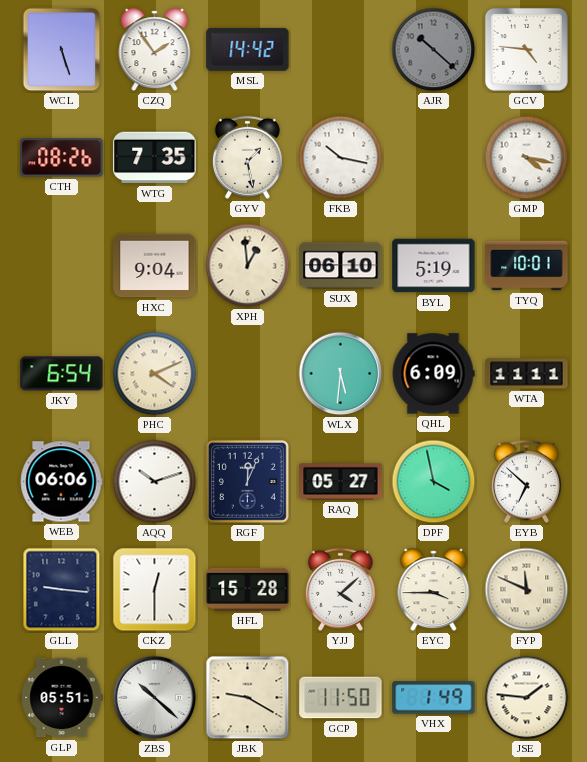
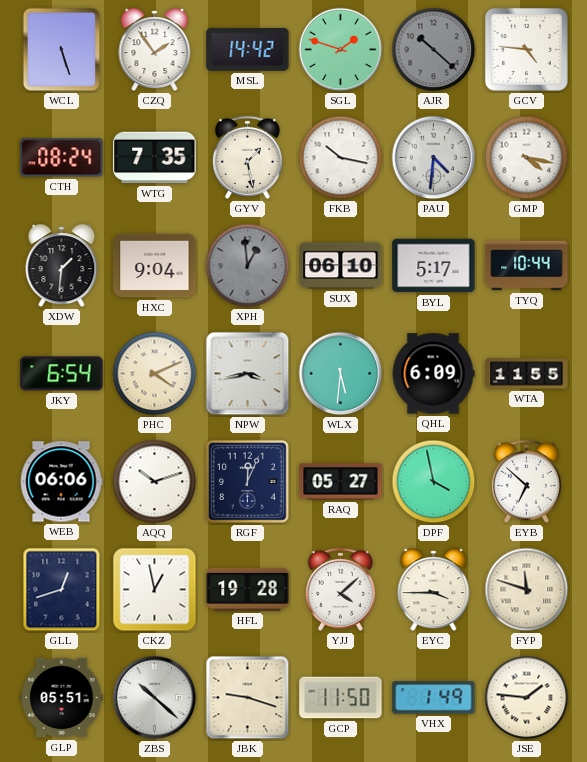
SGL: none -> 1:48 (341, 50)
CTH: 08:26 -> 08:24 (62, 158)
PAU: none -> 4:31 (434, 158)
XDW: none -> 1:31 (62, 266)
XPH dial: cream -> grey (248, 266)
BYL: 5:19 -> 5:17 (434, 266)
TYQ: 10:01 -> 10:44 (527, 266)
NPW: none -> 3:43 (248, 374)
WTA: 11:11 -> 11:55 (527, 374)
GLL: 9:16 -> 12:42 (62, 590)
CKZ: 12:30 -> 12:58 (155, 590)
HFL: 15:28 -> 19:28 (248, 589)
FYP: 11:49 -> 11:48 (527, 590)
JBK: 9:20 -> 9:18 (248, 698)
